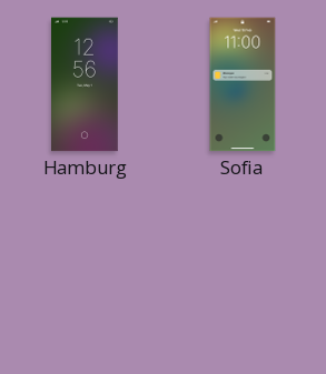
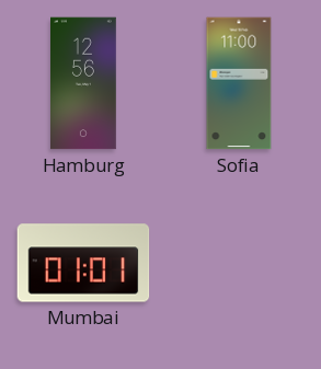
Mumbai: none -> 01:01 (83, 263)
